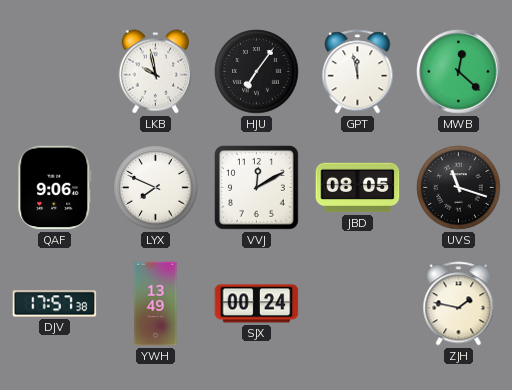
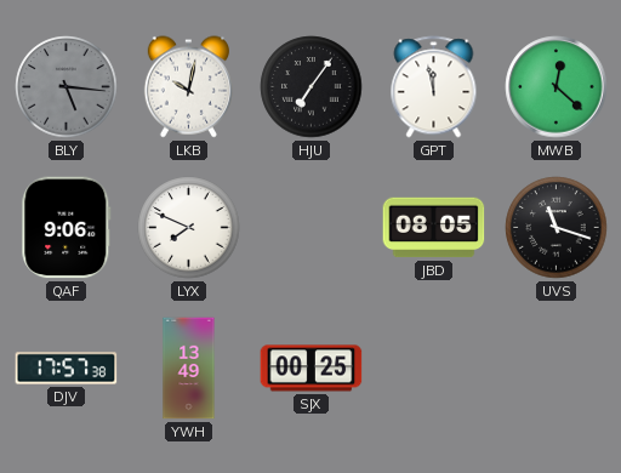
BLY: none -> 5:16 (67, 87)
LKB: 9:58 -> 10:02 (188, 87)
VVJ: 12:10 -> none (257, 188)
SJX: 00:24 -> 00:25 (312, 369)
ZJH: 1:47 -> none (459, 304)
